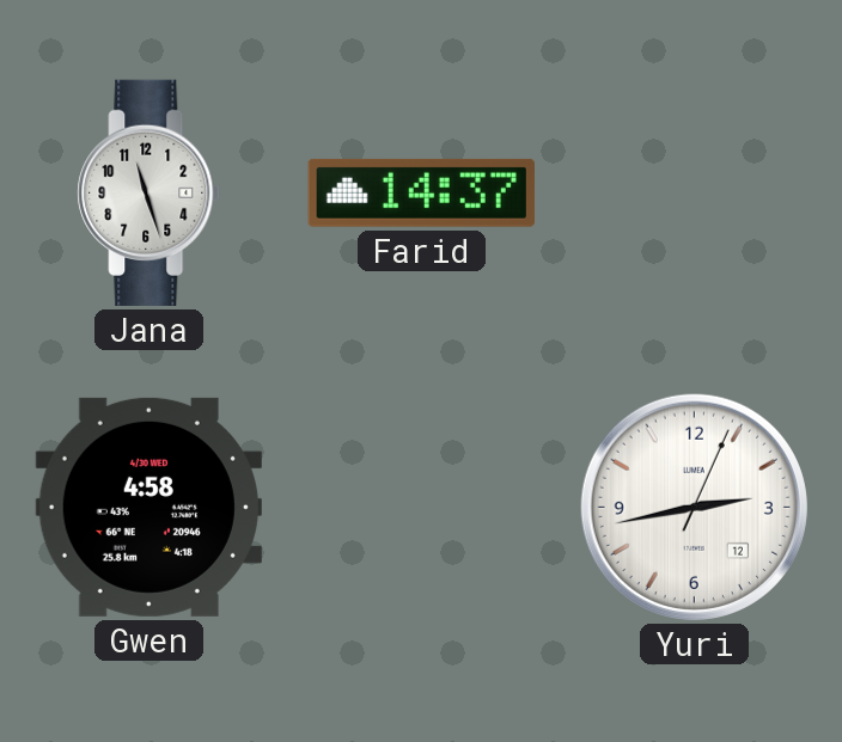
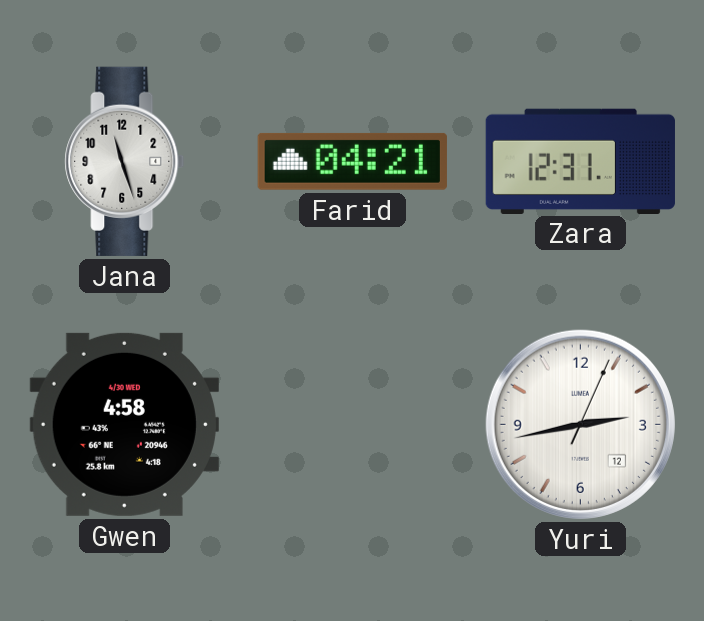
Farid: 14:37 -> 04:21 (352, 161)
Zara: none -> 12:31 (580, 161)
